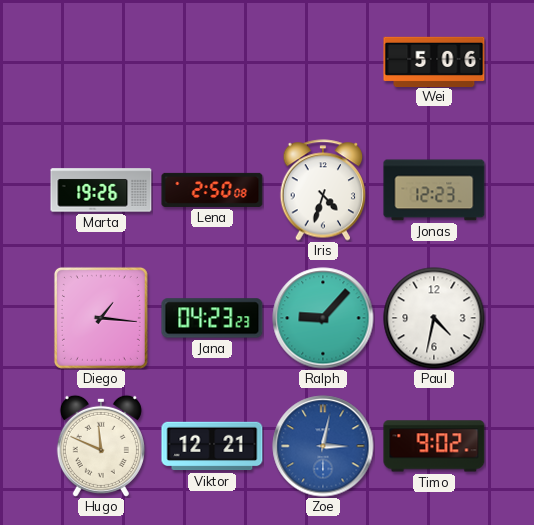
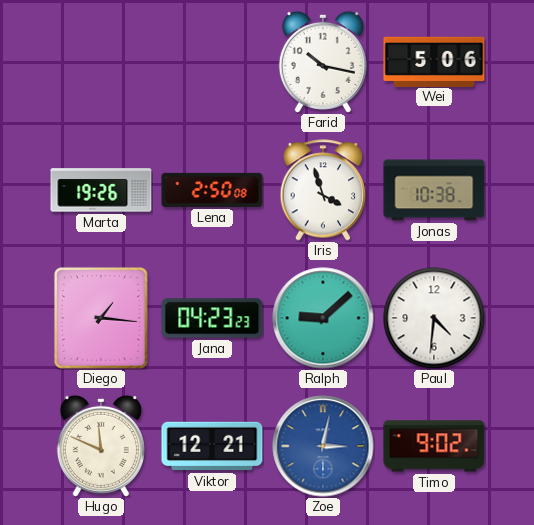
Farid: none -> 10:17 (323, 62)
Iris: 4:33 -> 3:57 (323, 190)
Jonas: 12:23 -> 10:38 (434, 190)
Ralph: 9:07 -> 9:08 (323, 318)
Paul: 4:32 -> 4:31 (434, 318)
